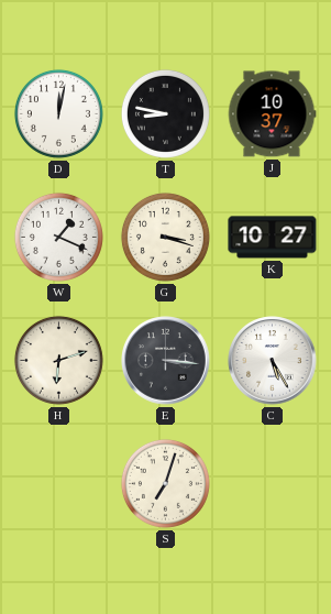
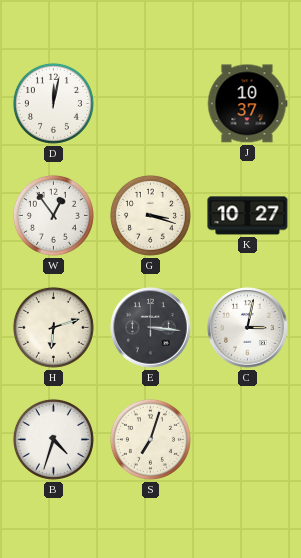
T: 8:47 -> none (165, 113)
W: 1:19 -> 12:54 (53, 215)
C: 5:25 -> 3:02 (248, 328)
B: none -> 4:33 (53, 439)
